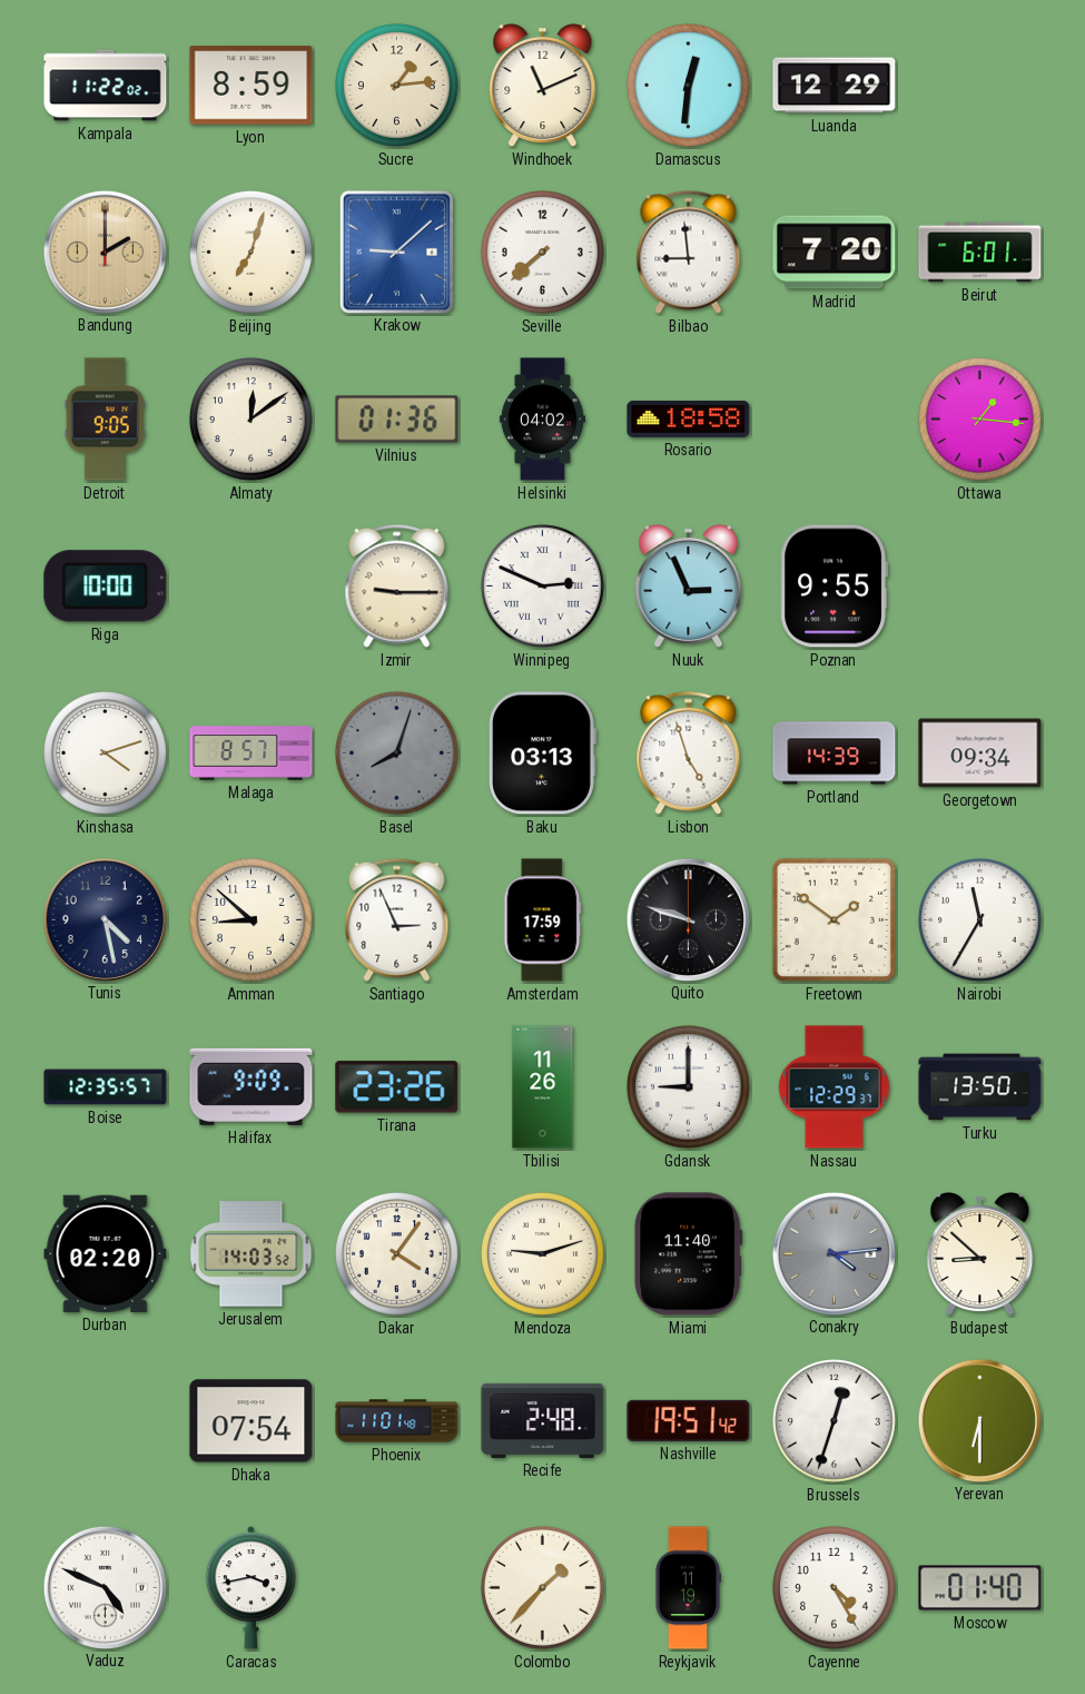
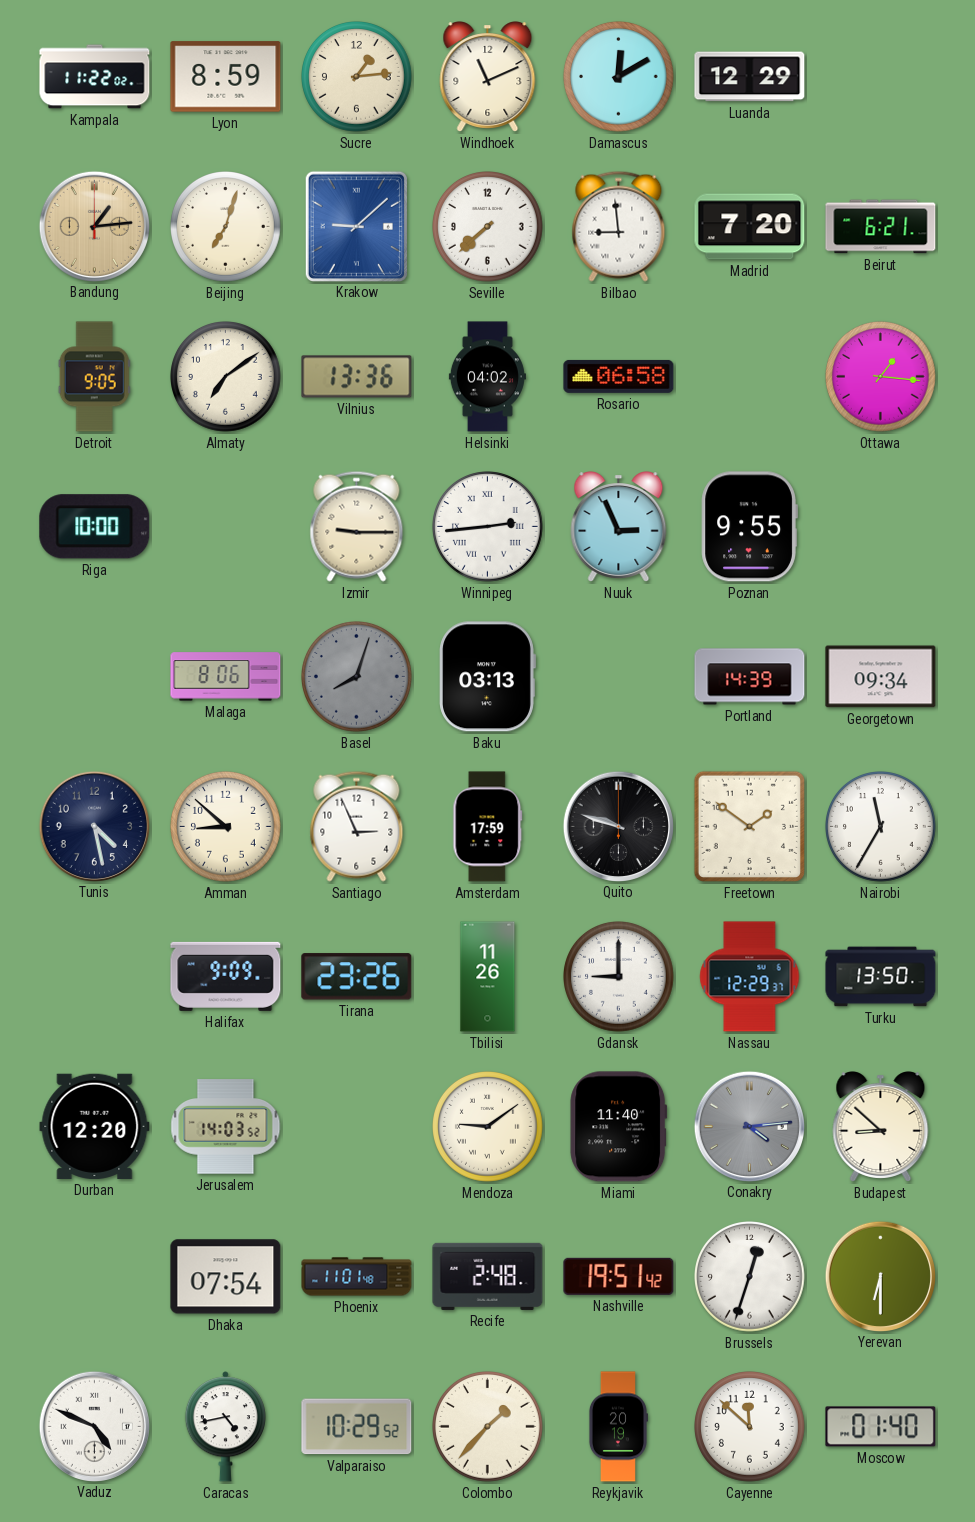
Damascus: 12:31 -> 12:10 (619, 77)
Bandung: 2:00 -> 1:14 (94, 226)
Beirut: 6:01 -> 6:21 (881, 227)
Almaty: 12:09 -> 7:09 (226, 377)
Vilnius: 01:36 -> 13:36 (357, 377)
Rosario: 18:58 -> 06:58 (619, 376)
Winnipeg: 2:49 -> 2:44 (488, 527)
Kinshasa: 4:12 -> none (106, 754)
Malaga: 8:57 -> 8:06 (226, 677)
Lisbon: 4:57 -> none (689, 752)
Boise: 12:35 -> none (106, 1087)
Durban: 02:20 -> 12:20 (95, 1126)
Dakar: 4:06 -> none (397, 1254)
Mendoza: 9:12 -> 9:09 (488, 1127)
Caracas: 3:43 -> 4:43 (225, 1427)
Valparaiso: none -> 10:29 (357, 1427)
Reykjavik: 11:19 -> 20:19 (618, 1427)
Cayenne: 4:25 -> 11:52 (750, 1427)
